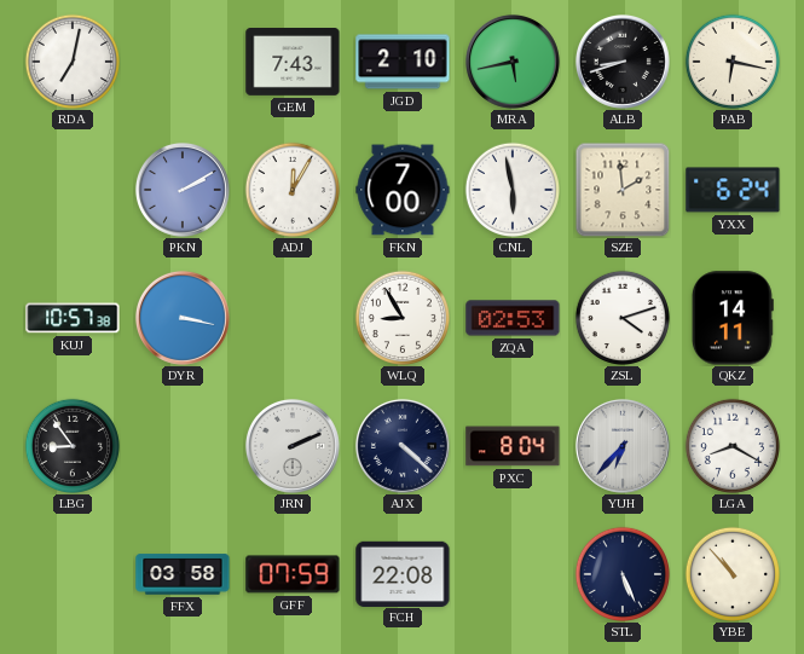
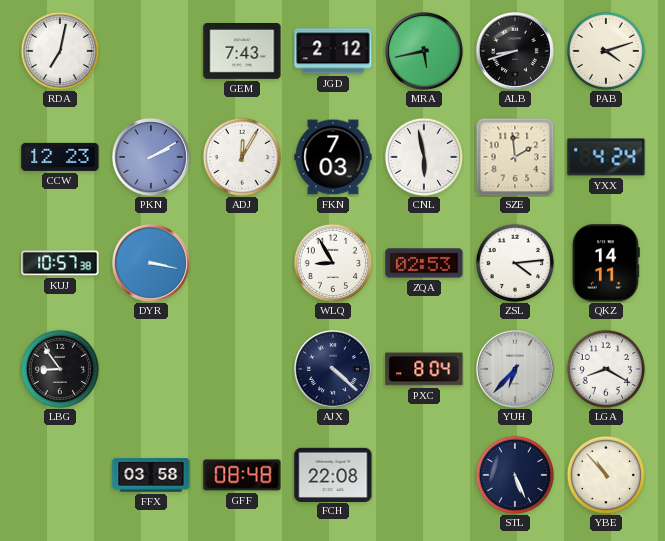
JGD: 2:10 -> 2:12 (333, 51)
PAB: 6:17 -> 4:12 (605, 50)
CCW: none -> 12:23 (60, 157)
FKN: 7:00 -> 7:03 (333, 157)
YXX: 6:24 -> 4:24 (606, 157)
ZSL: 4:12 -> 4:14 (514, 262)
JRN: 2:11 -> none (293, 446)
GFF: 07:59 -> 08:48 (242, 475)
